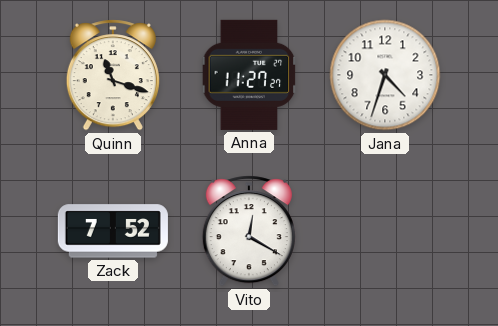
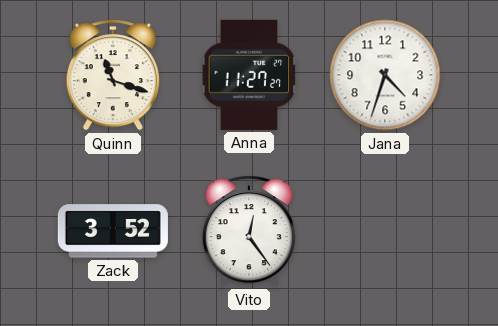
Zack: 7:52 -> 3:52 (113, 231)
Vito: 12:20 -> 12:24 (249, 231)
